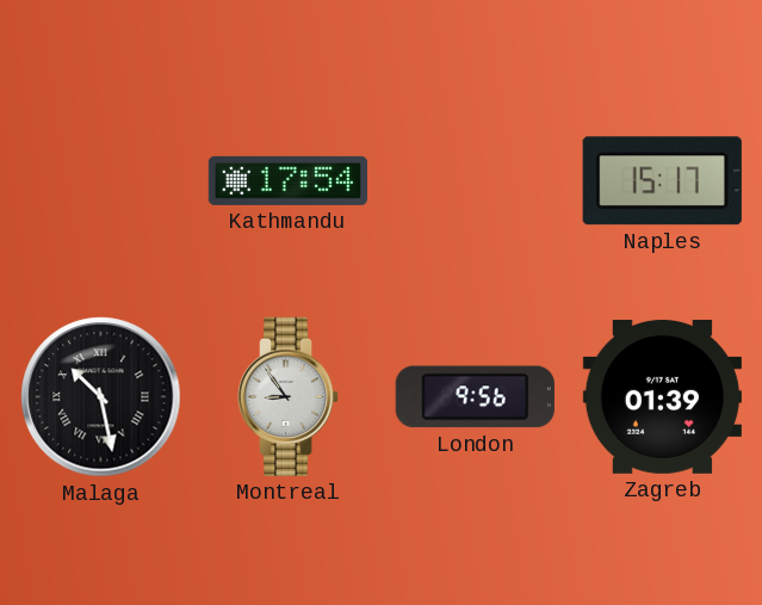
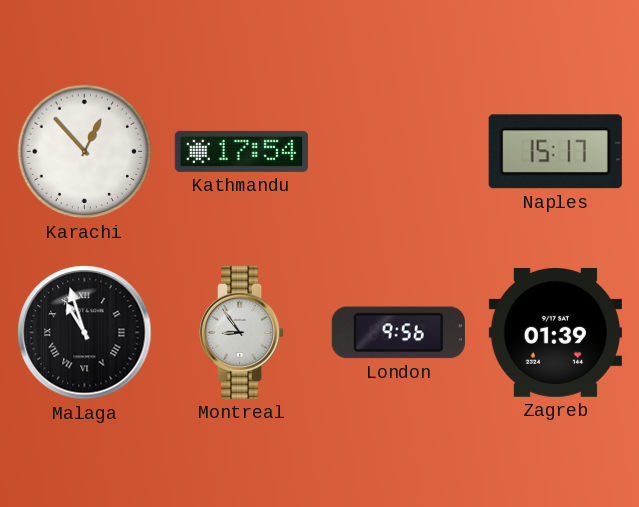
Karachi: none -> 12:53 (85, 152)
Malaga: 10:28 -> 10:57 (85, 333)
